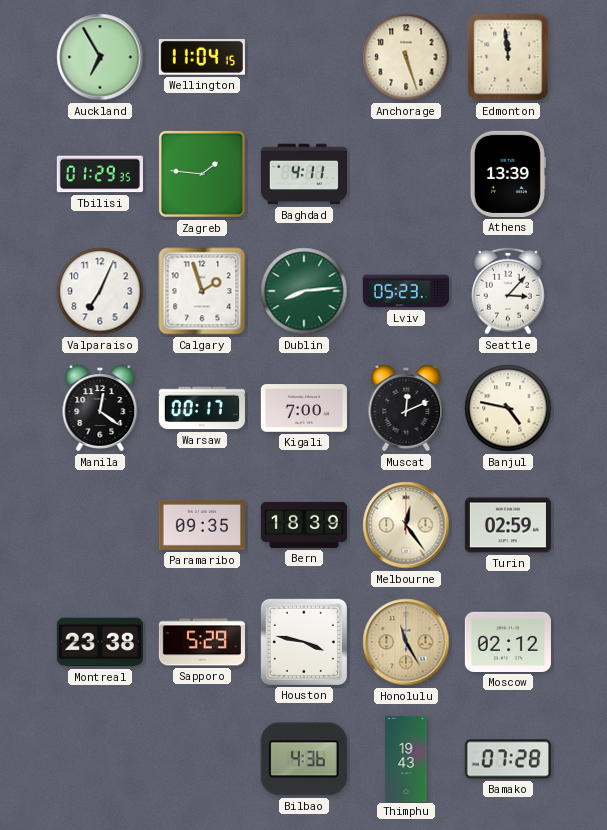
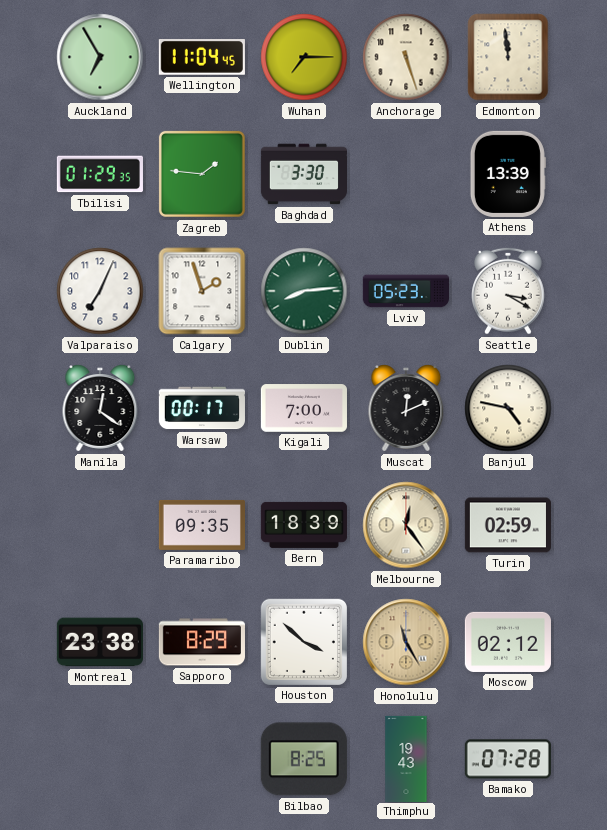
Wellington: 11:04:15 -> 11:04:45 (202, 58)
Wuhan: none -> 7:15 (304, 57)
Baghdad: 4:11 -> 3:30 (303, 174)
Seattle: 3:07 -> 3:20 (509, 291)
Sapporo: 5:29 -> 8:29 (202, 642)
Houston: 3:47 -> 3:52 (304, 642)
Bilbao: 4:36 -> 8:25 (304, 759)
